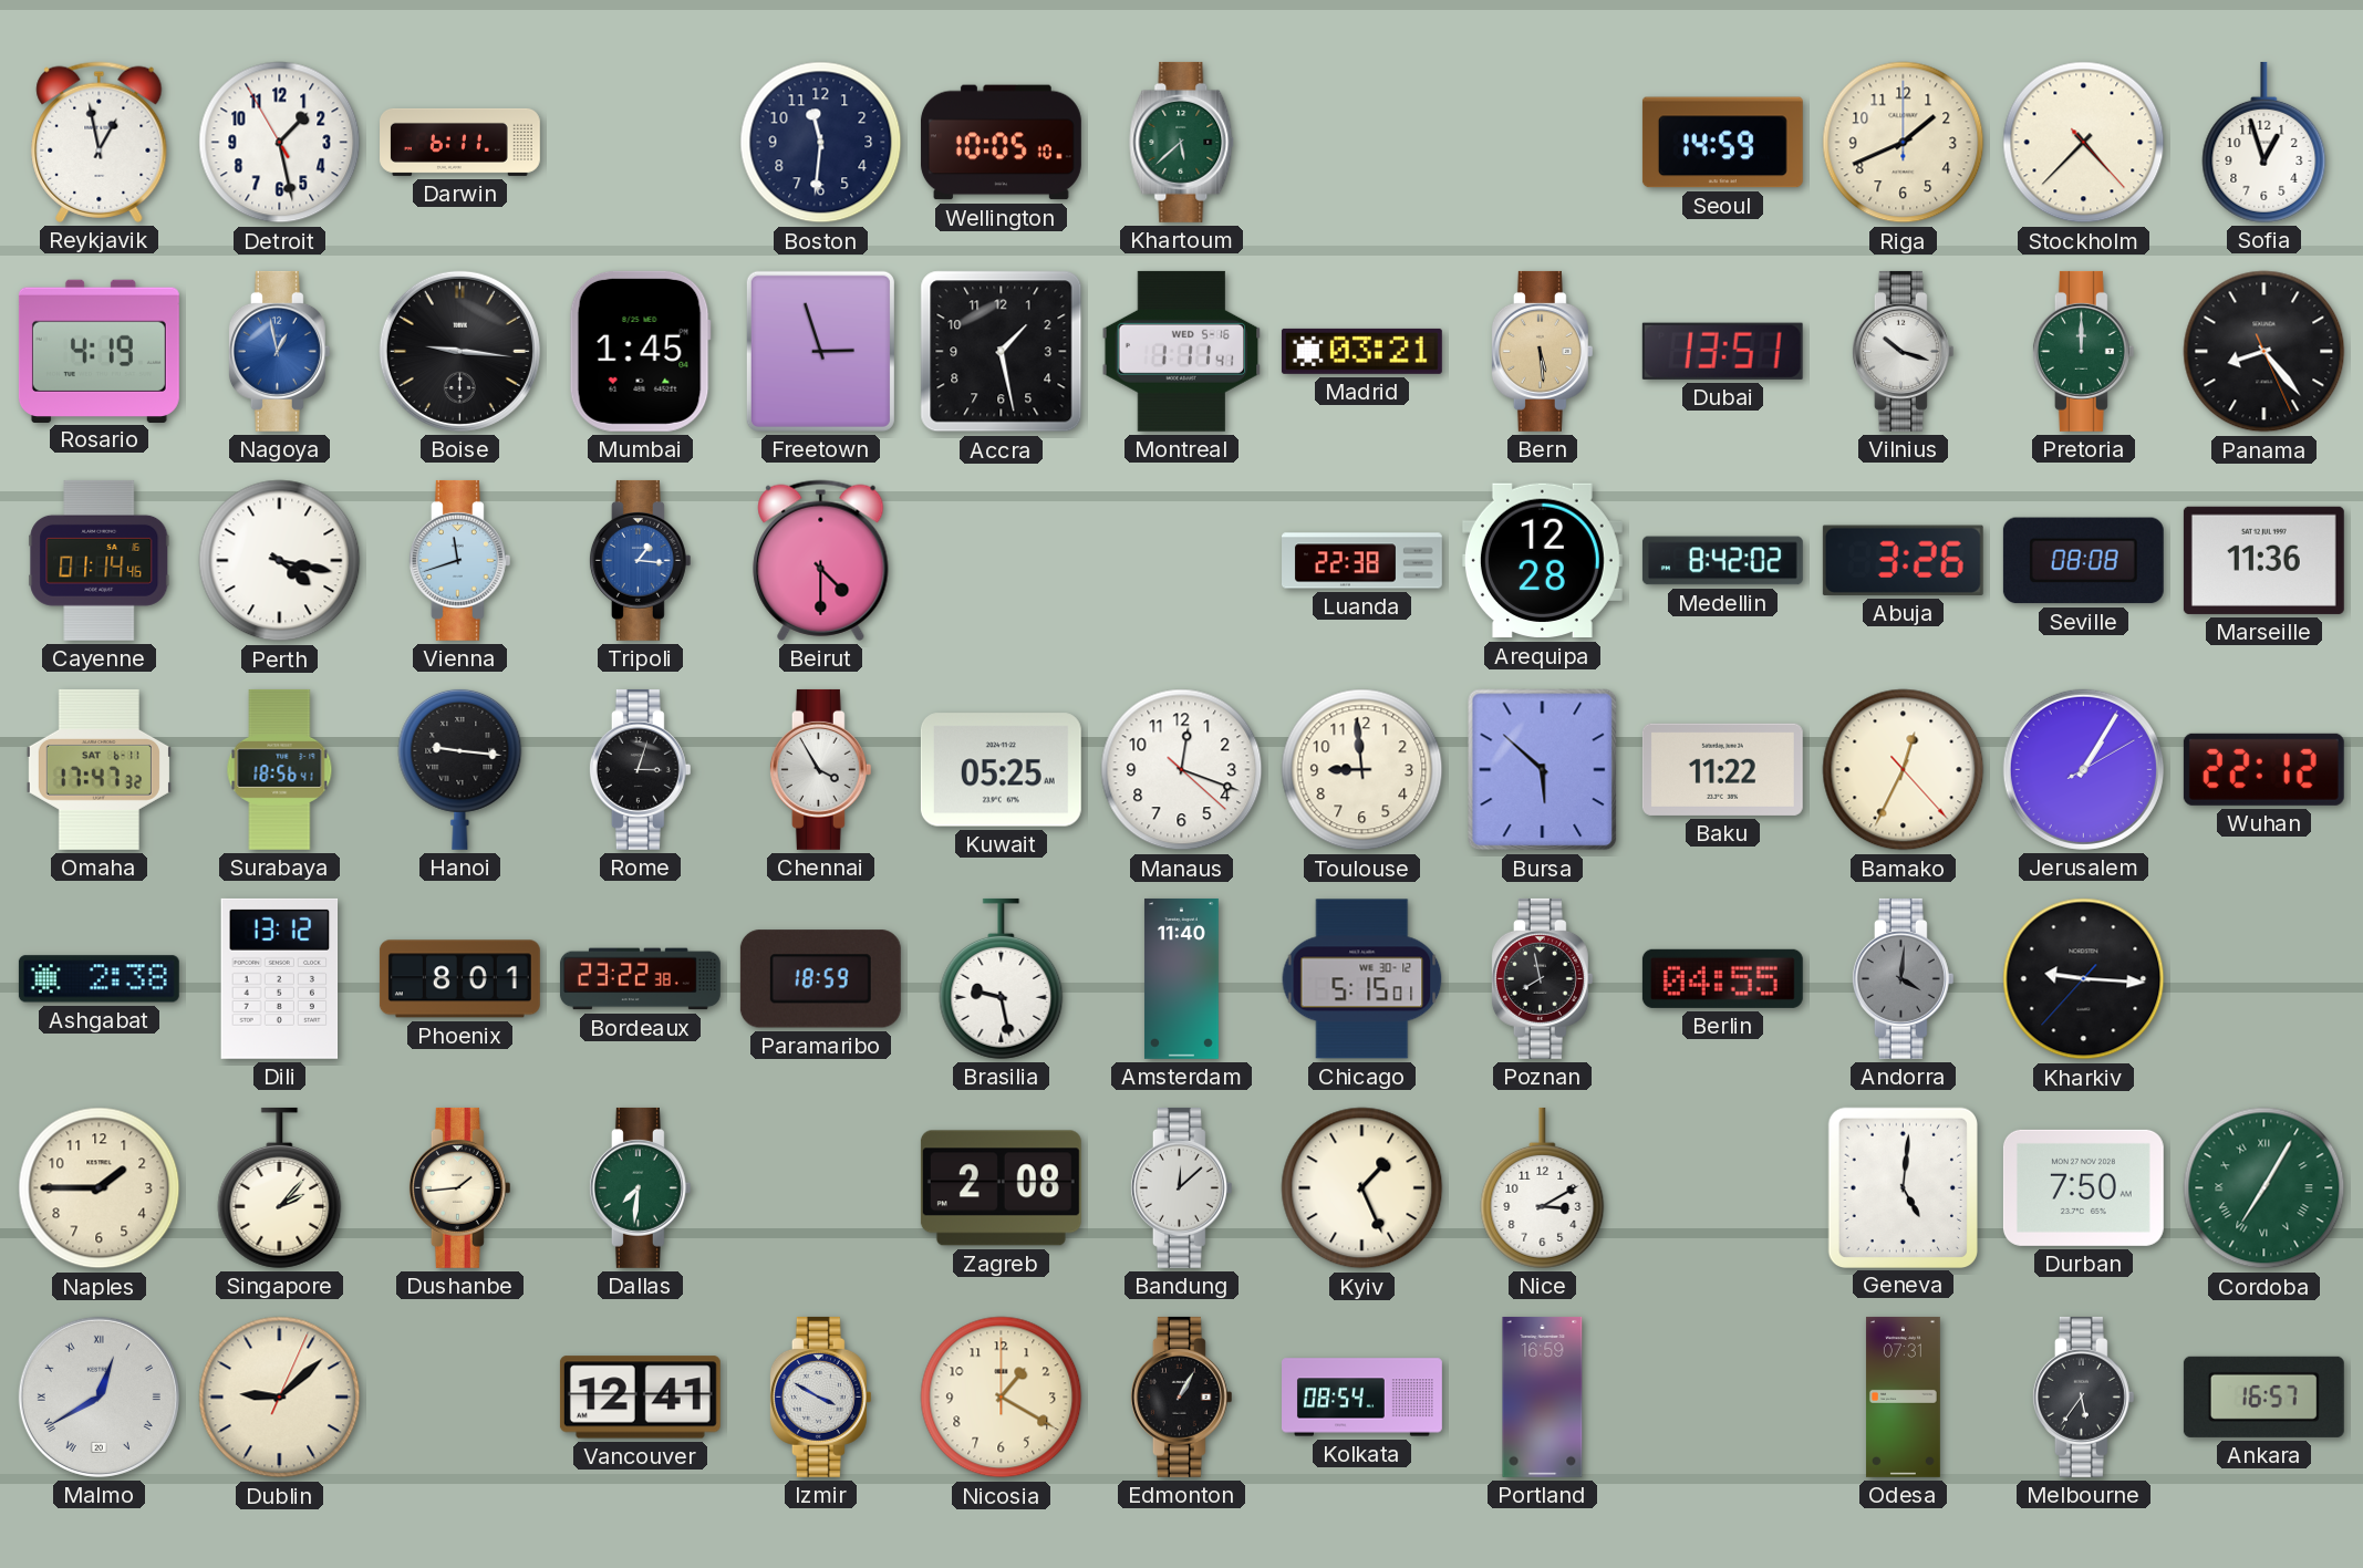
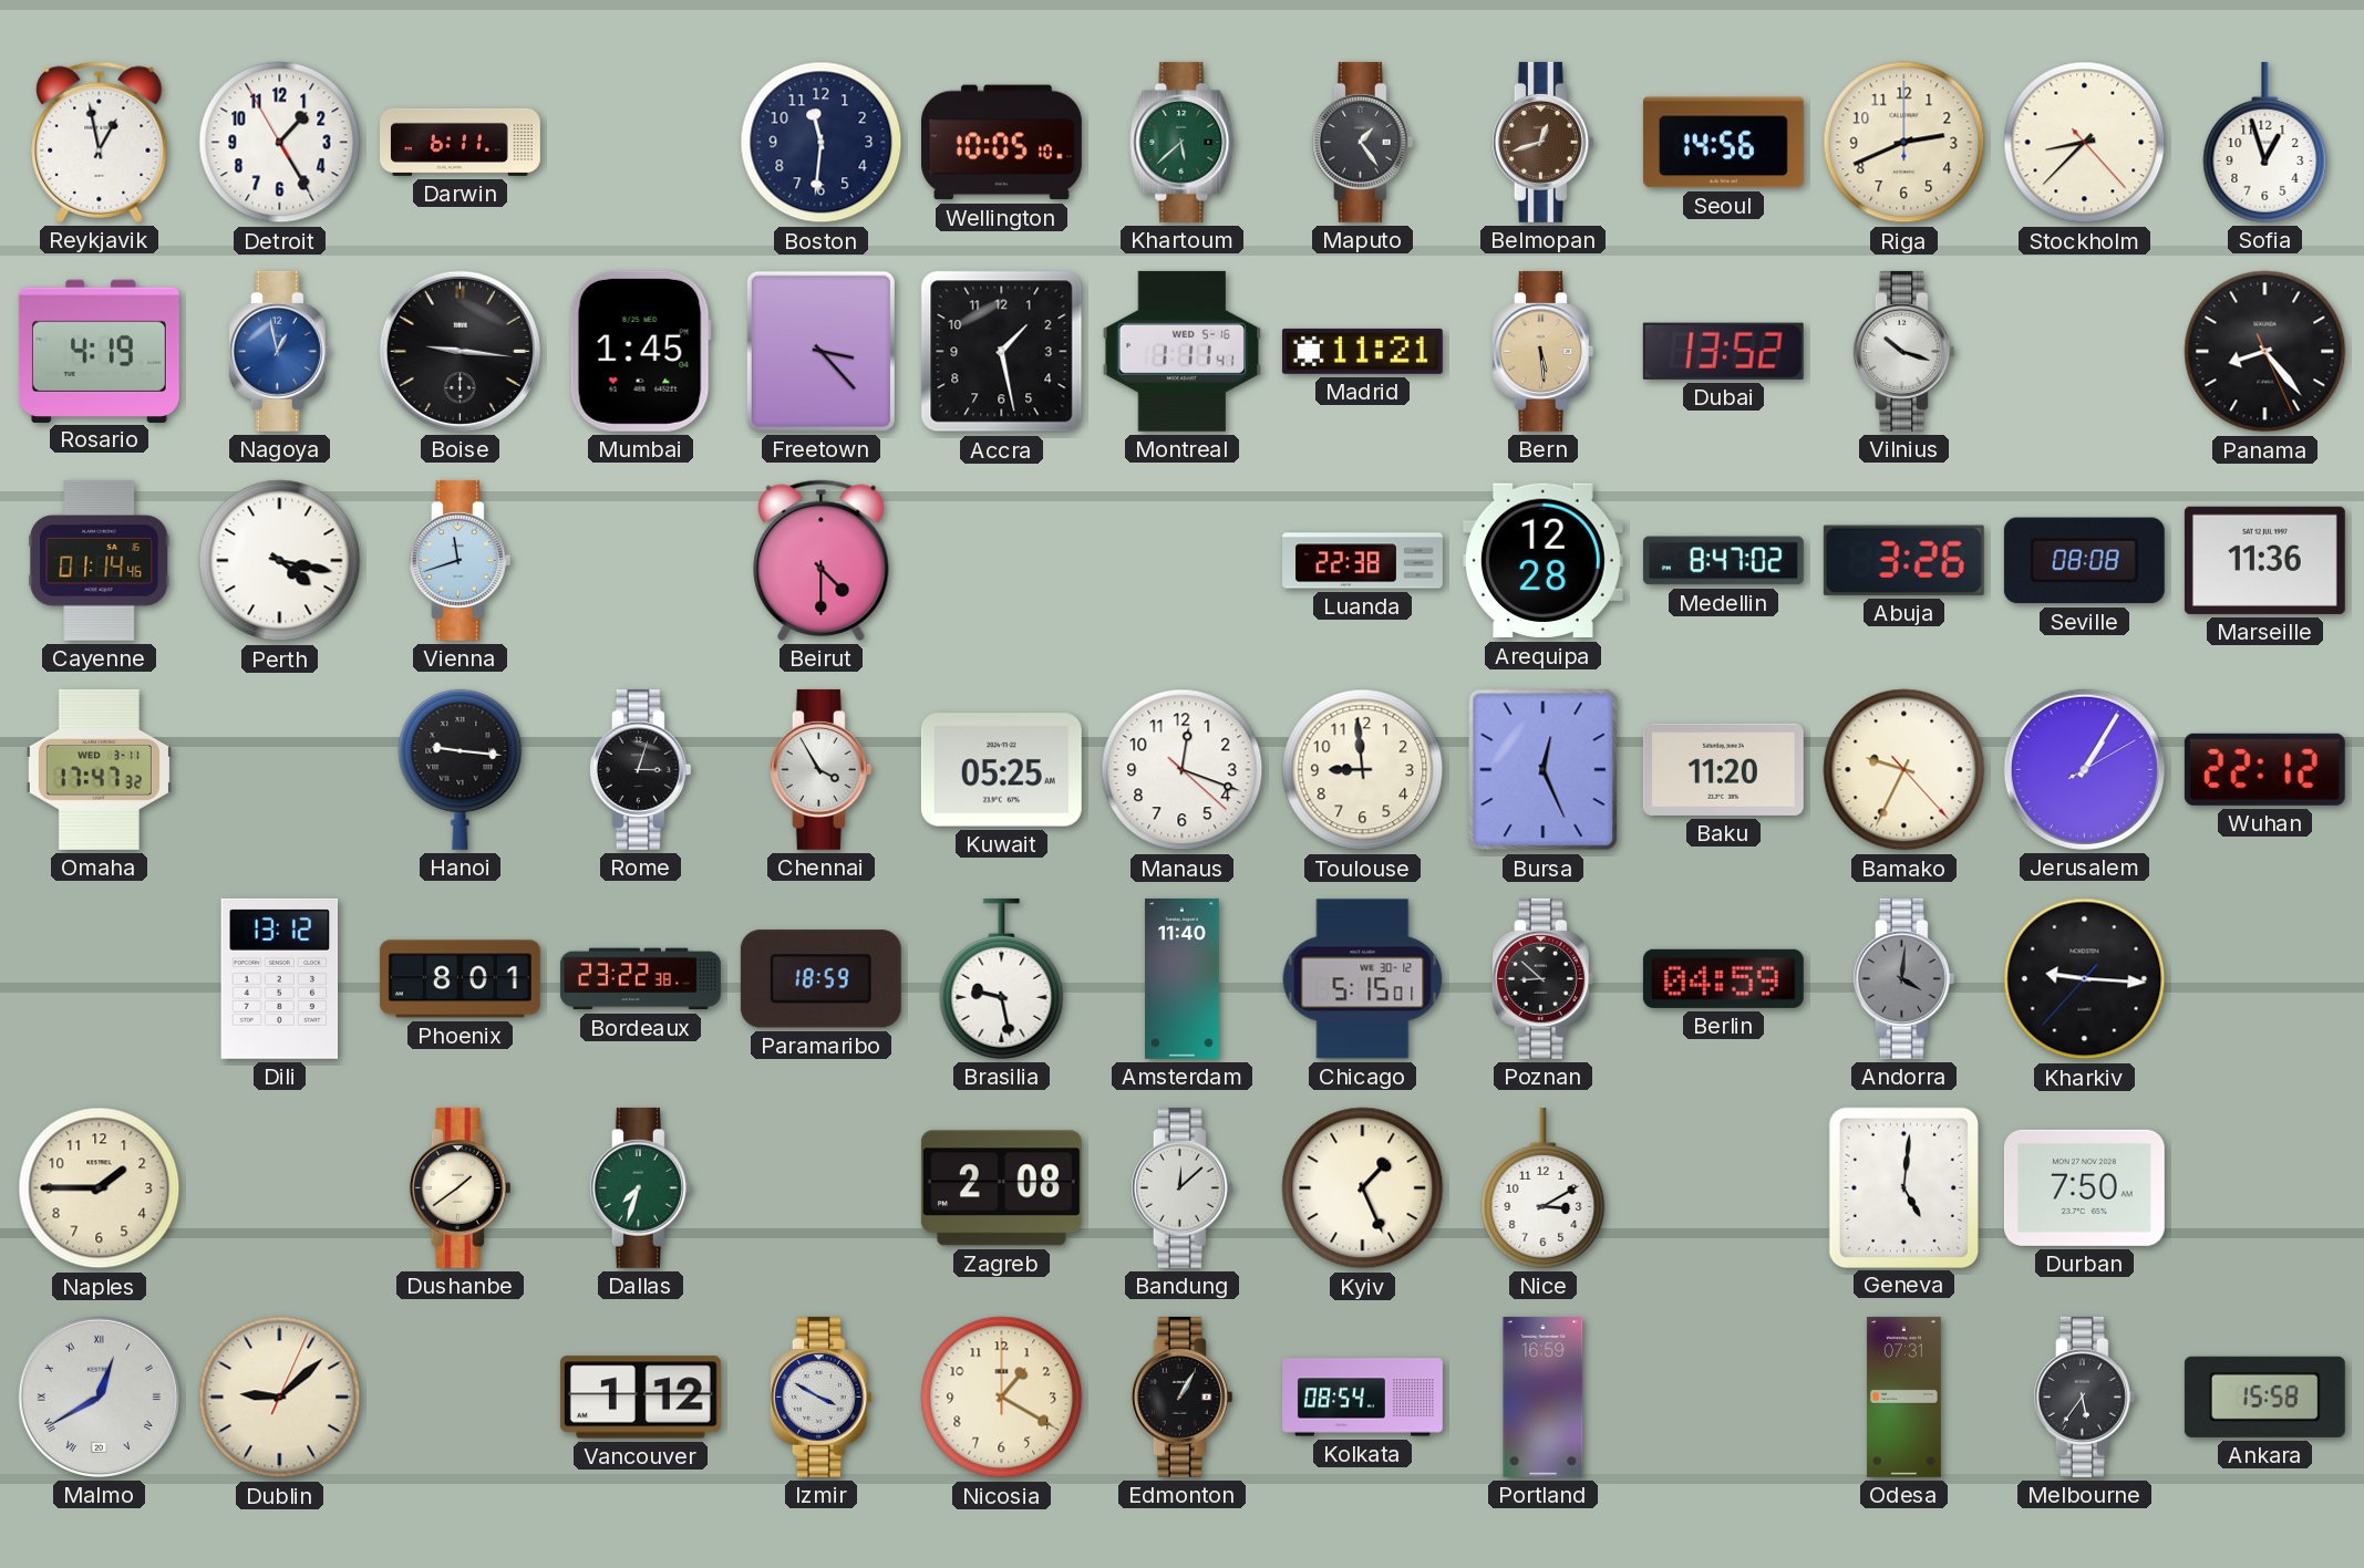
Detroit: 1:27 -> 1:24 (280, 143)
Maputo: none -> 1:24 (1362, 142)
Belmopan: none -> 12:42 (1542, 142)
Seoul: 14:59 -> 14:56 (1723, 143)
Riga: 1:41 -> 2:41 (1904, 143)
Stockholm: 4:37 -> 8:37 (2085, 143)
Freetown: 2:57 -> 3:23 (820, 351)
Madrid: 03:21 -> 11:21 (1362, 351)
Dubai: 13:51 -> 13:52 (1723, 351)
Pretoria: 12:00 -> none (2083, 351)
Tripoli: 1:16 -> none (640, 560)
Medellin: 8:42 -> 8:47 (1723, 561)
Omaha date: SAT 6-11 -> WED 3-11 (99, 769)
Surabaya: 18:56 -> none (280, 769)
Bursa: 5:52 -> 12:26 (1544, 770)
Baku: 11:22 -> 11:20 (1723, 769)
Bamako: 12:34 -> 9:34 (1904, 770)
Ashgabat: 2:38 -> none (99, 979)
Poznan: 7:58 -> 8:52 (1542, 978)
Berlin: 04:55 -> 04:59 (1723, 978)
Singapore: 2:07 -> none (280, 1187)
Dushanbe: 1:44 -> 1:39 (460, 1187)
Dallas: 7:31 -> 7:33 (640, 1187)
Cordoba: 7:05 -> none (2264, 1188)
Vancouver: 12:41 -> 1:12 (640, 1398)
Ankara: 16:57 -> 15:58 (2264, 1396)
